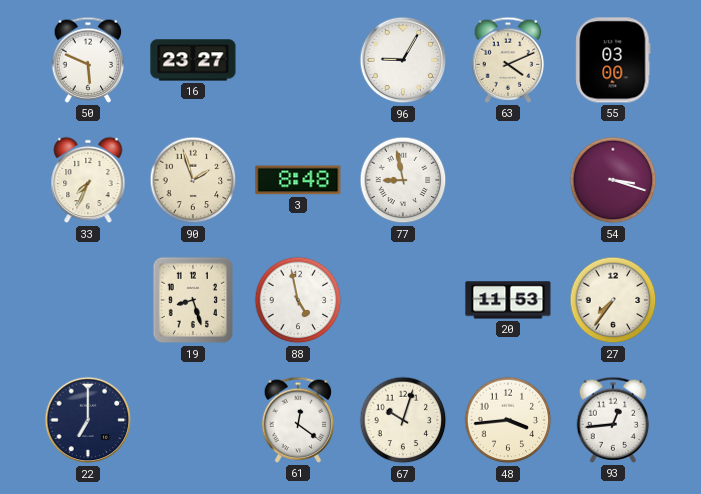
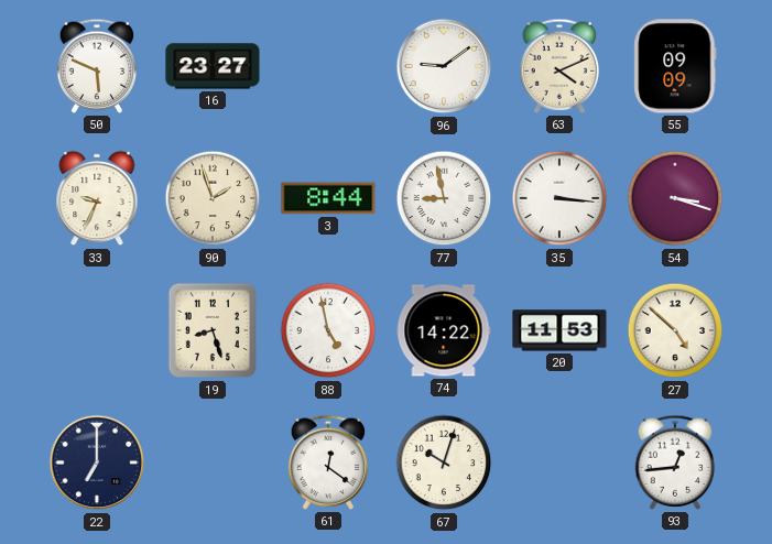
96: 9:05 -> 9:09 (444, 66)
55: 03:00 -> 09:09 (675, 66)
33: 7:34 -> 9:34 (97, 198)
3: 8:48 -> 8:44 (328, 198)
35: none -> 3:16 (559, 198)
74: none -> 14:22 (444, 330)
27: 7:36 -> 4:52 (675, 330)
48: 3:44 -> none (508, 420)
